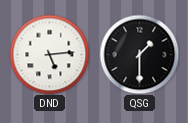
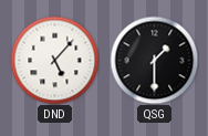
DND: 5:14 -> 5:07 (54, 60)
